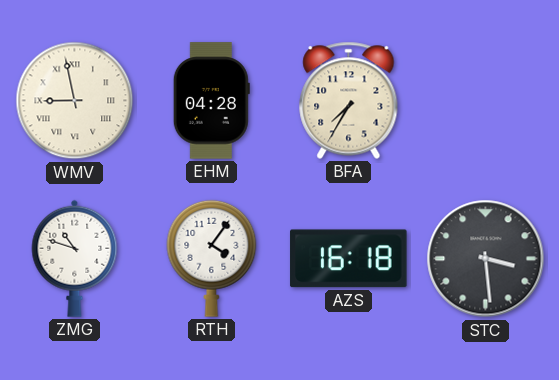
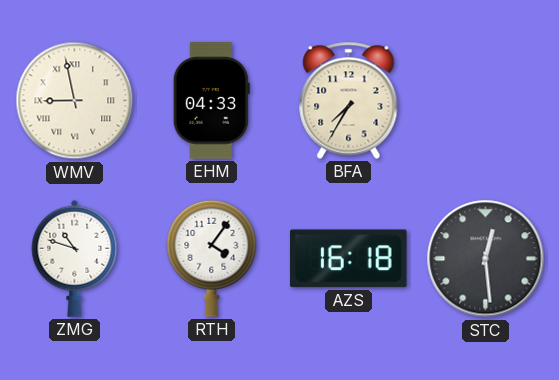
EHM: 04:28 -> 04:33 (211, 101)
STC: 3:29 -> 12:29 (486, 259)
